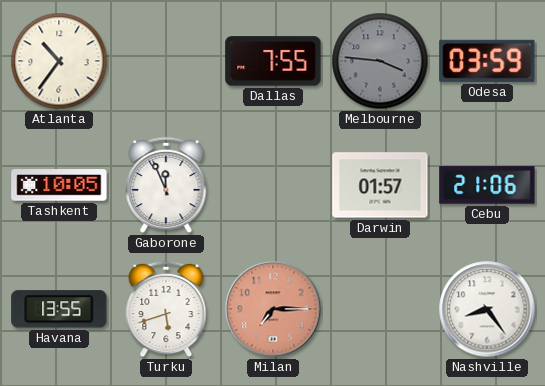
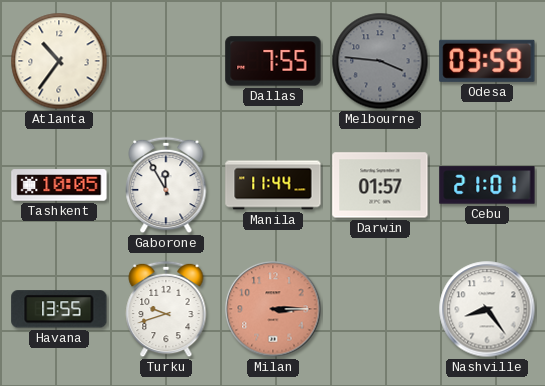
Gaborone: 11:56 -> 11:55 (166, 185)
Manila: none -> 11:44 (273, 185)
Cebu: 21:06 -> 21:01 (487, 185)
Turku: 5:42 -> 9:42 (166, 309)
Milan: 7:15 -> 3:15 (273, 309)
